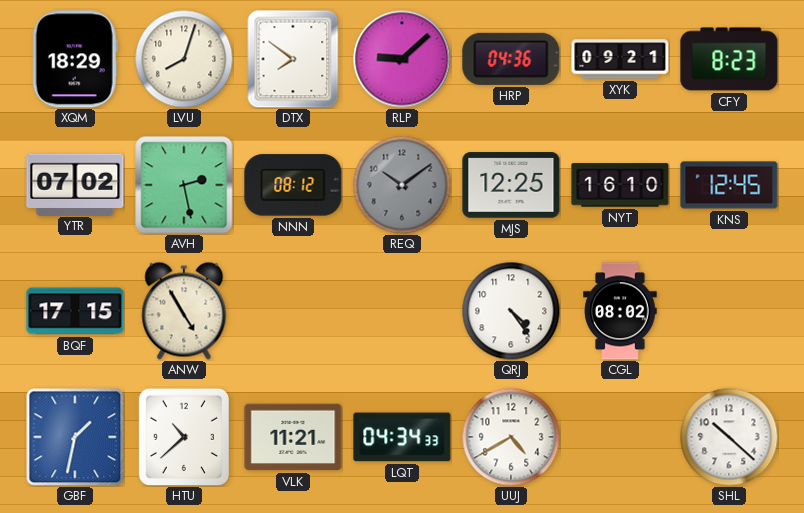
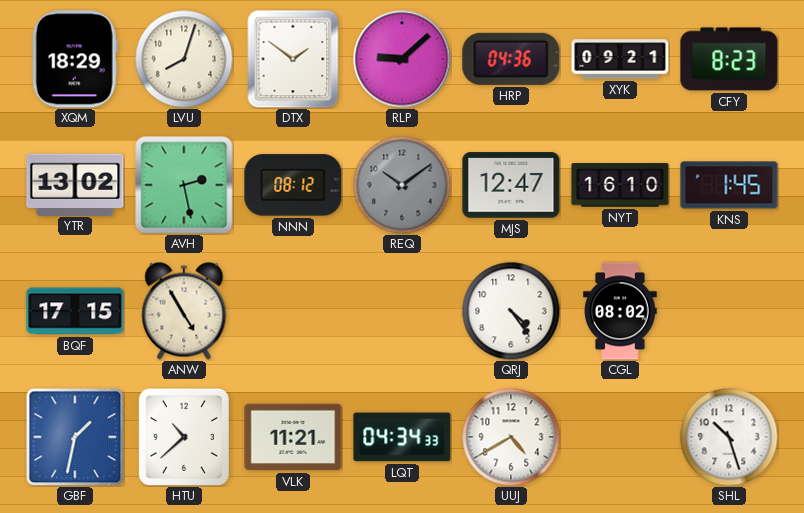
DTX: 7:51 -> 1:51 (293, 59)
YTR: 07:02 -> 13:02 (75, 184)
MJS: 12:25 -> 12:47 (511, 185)
KNS: 12:45 -> 1:45 (729, 185)
SHL: 10:22 -> 10:27 (729, 437)
